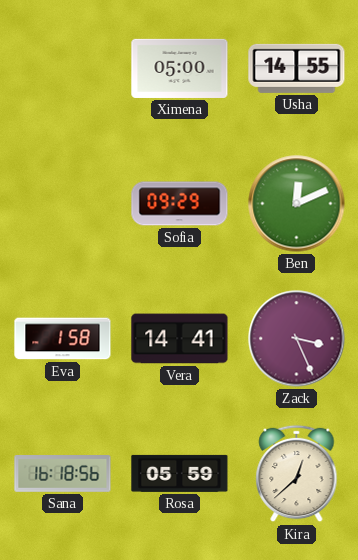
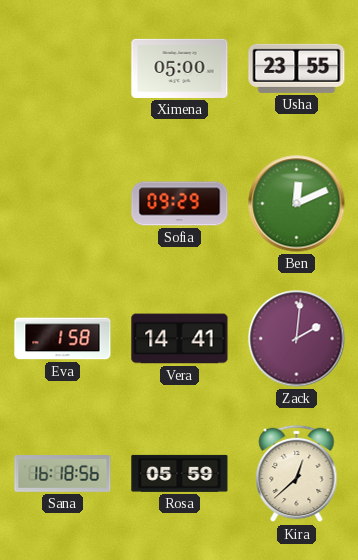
Usha: 14:55 -> 23:55 (297, 68)
Zack: 3:26 -> 2:01 (297, 339)
